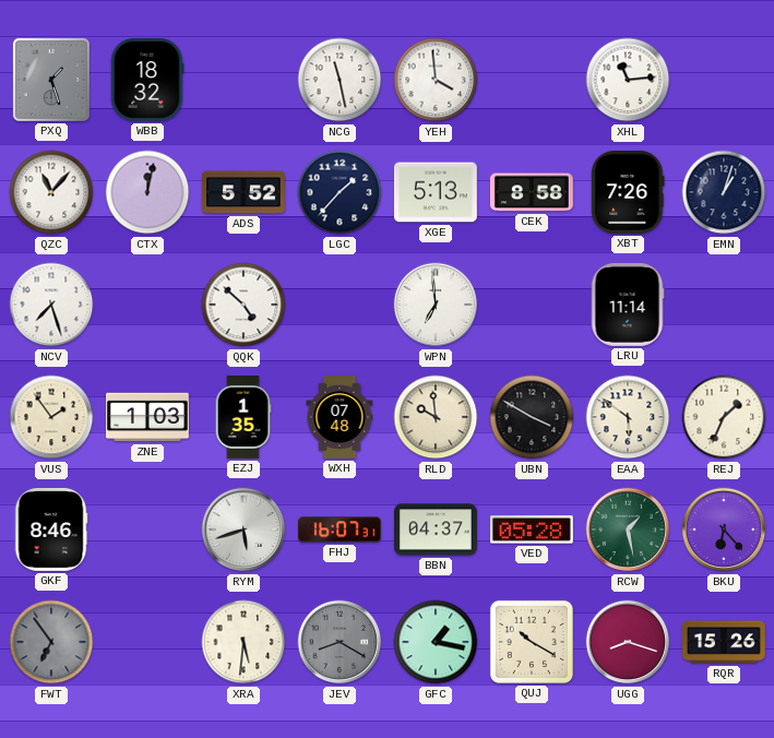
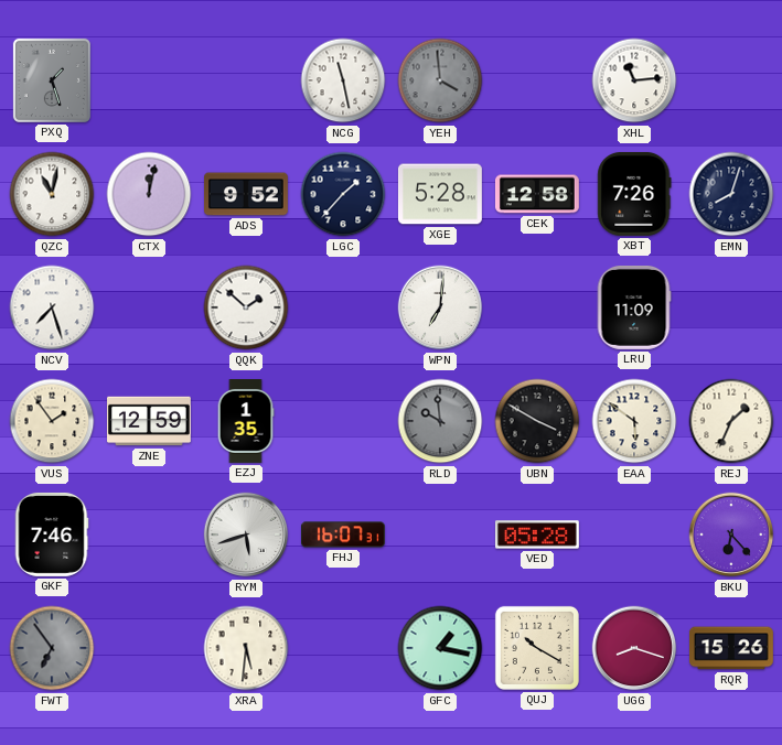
WBB: 18:32 -> none (147, 80)
YEH dial: white -> grey (440, 80)
QZC: 11:07 -> 11:02 (52, 194)
ADS: 5:52 -> 9:52 (247, 194)
XGE: 5:13 -> 5:28 (440, 194)
CEK: 8:58 -> 12:58 (537, 194)
EMN: 1:03 -> 8:03 (731, 194)
QQK: 4:52 -> 1:52 (246, 307)
WPN: 6:59 -> 7:01 (440, 307)
LRU: 11:14 -> 11:09 (634, 309)
ZNE: 1:03 -> 12:59 (150, 421)
WXH: 07:48 -> none (340, 418)
RLD dial: cream -> grey (440, 421)
GKF: 8:46 -> 7:46 (52, 535)
BBN: 04:37 -> none (437, 529)
RCW: 1:28 -> none (628, 529)
JEV: 8:20 -> none (340, 642)
